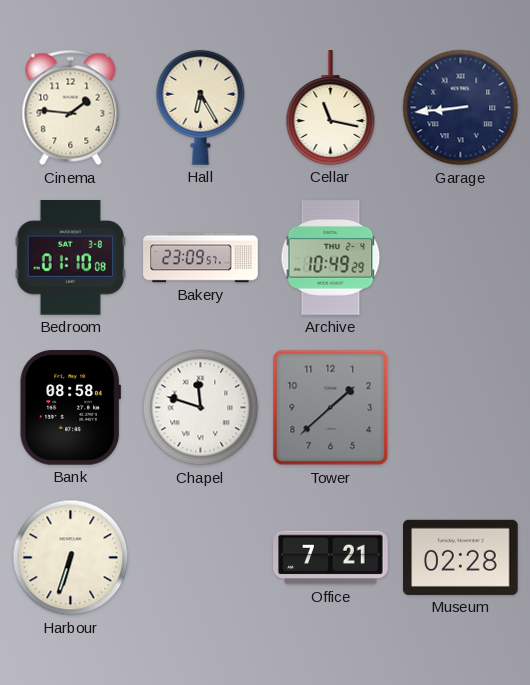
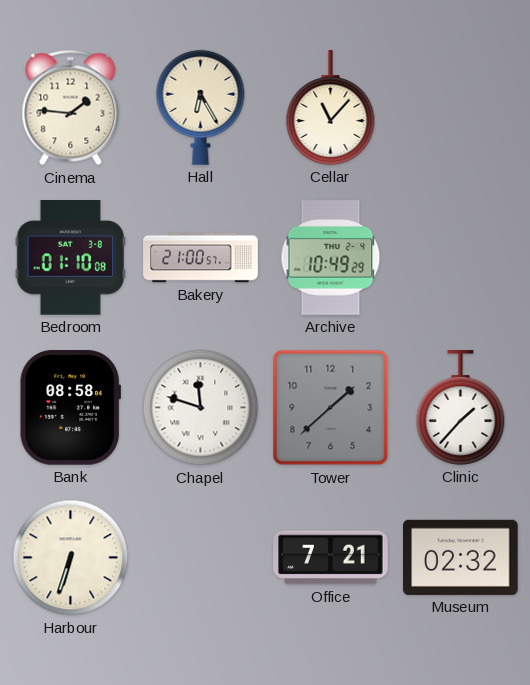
Cellar: 11:17 -> 11:07 (331, 108)
Garage: 8:44 -> none (461, 108)
Bakery: 23:09 -> 21:00 (201, 258)
Clinic: none -> 1:37 (461, 408)
Museum: 02:28 -> 02:32 (461, 557)
